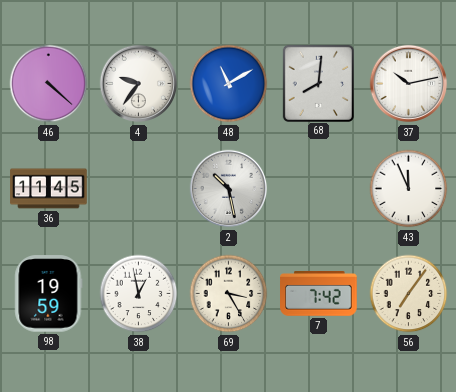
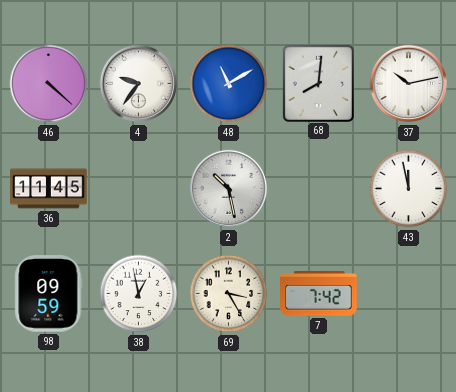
43: 11:56 -> 11:58 (409, 189)
98: 19:59 -> 09:59 (49, 294)
56: 7:06 -> none (409, 294)
